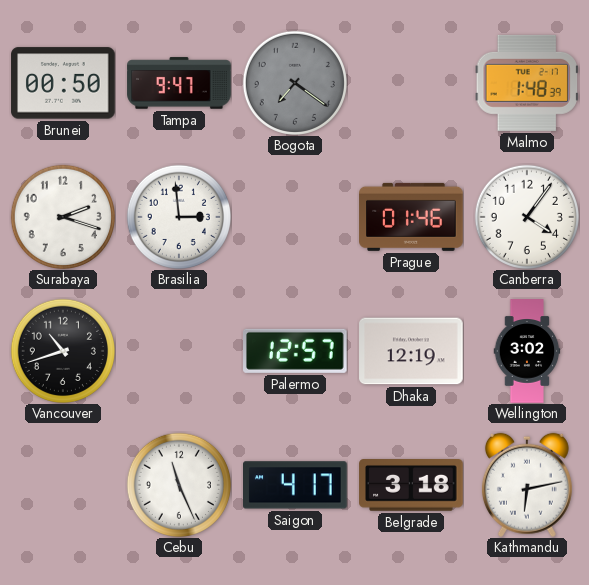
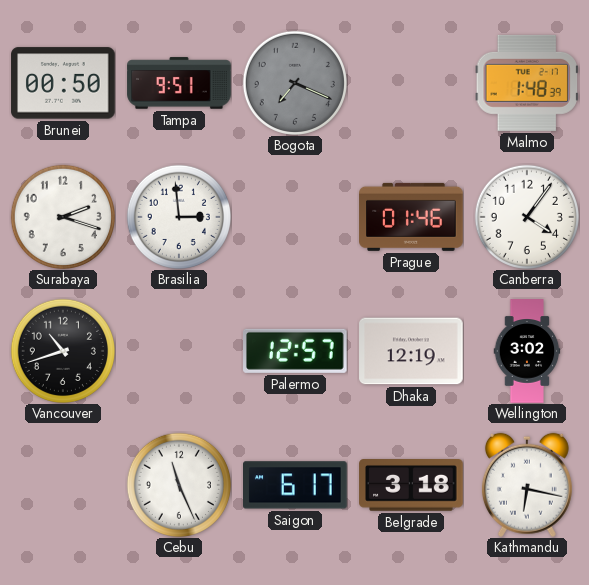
Tampa: 9:47 -> 9:51 (179, 83)
Bogota: 7:21 -> 7:19 (295, 83)
Saigon: 4:17 -> 6:17 (296, 485)
Kathmandu: 6:13 -> 6:17 (527, 485)
